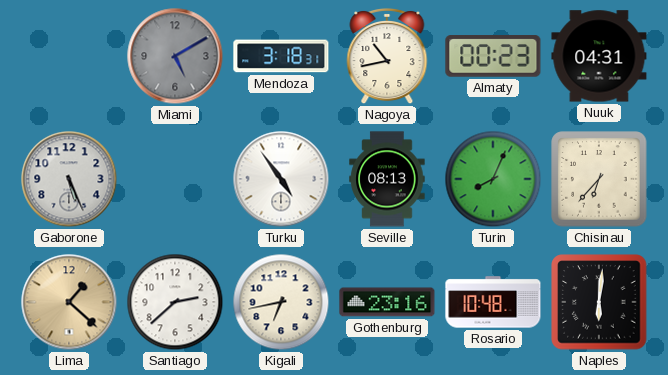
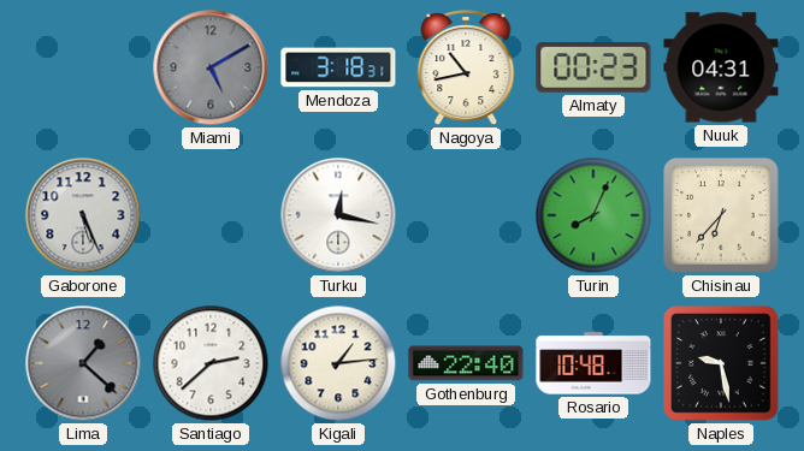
Turku: 4:54 -> 12:17 (338, 215)
Seville: 08:13 -> none (387, 179)
Lima dial: champagne -> grey (83, 363)
Kigali: 6:43 -> 1:14 (338, 363)
Gothenburg: 23:16 -> 22:40 (466, 363)
Naples: 6:01 -> 9:28 (721, 363)
